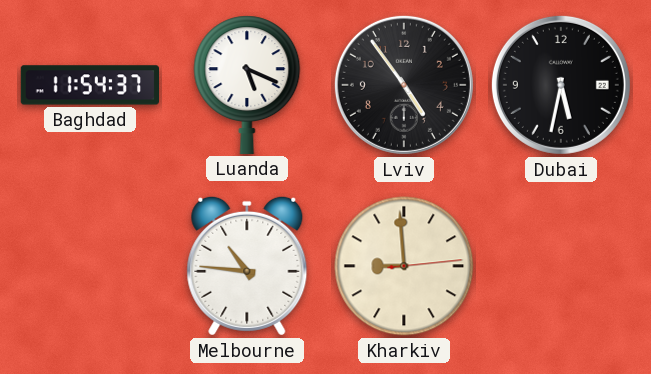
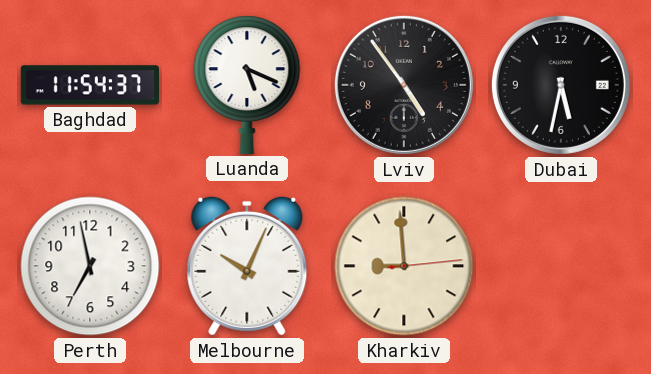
Perth: none -> 6:58 (90, 266)
Melbourne: 10:46 -> 10:04 (247, 266)
